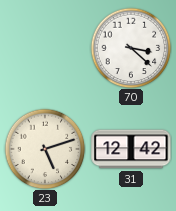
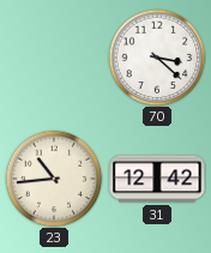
23: 5:12 -> 10:44 (54, 179)
